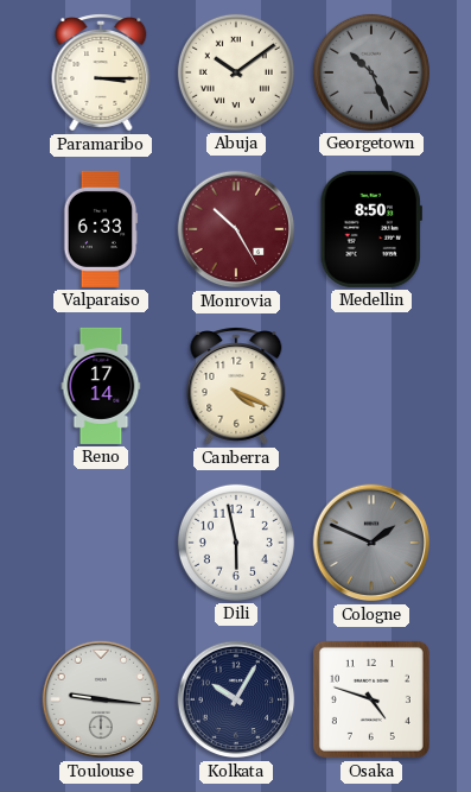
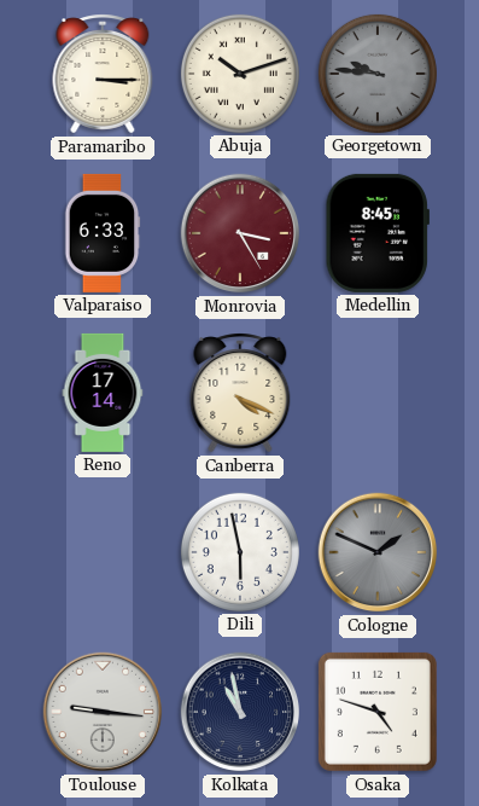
Abuja: 10:09 -> 10:12 (240, 74)
Georgetown: 10:26 -> 9:46 (378, 74)
Monrovia: 10:25 -> 3:25 (240, 233)
Medellin: 8:50 -> 8:45 (378, 233)
Kolkata: 10:05 -> 10:58 (240, 712)
